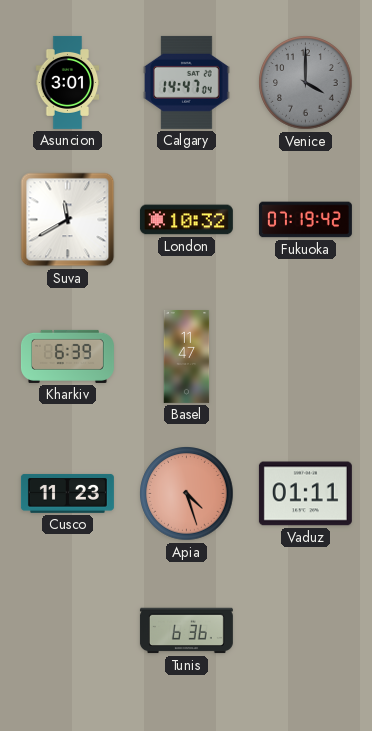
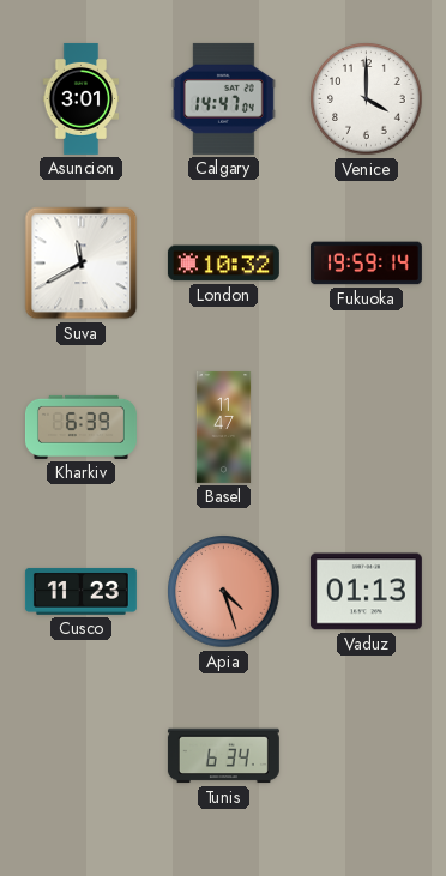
Venice dial: grey -> white (367, 99)
Fukuoka: 07:19 -> 19:59 (366, 264)
Vaduz: 01:11 -> 01:13 (366, 592)
Tunis: 6:36 -> 6:34 (223, 756)
